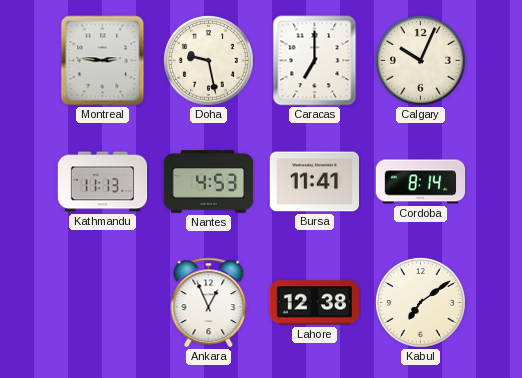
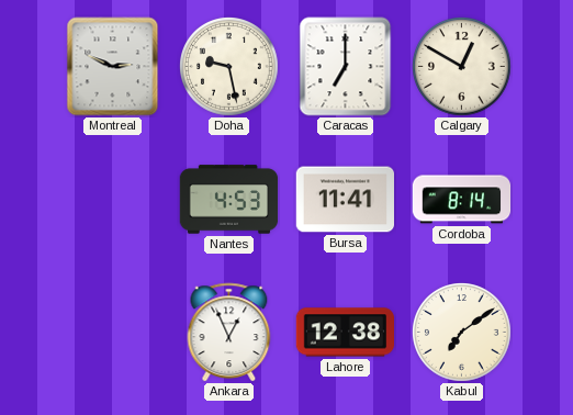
Montreal: 2:46 -> 2:49 (113, 67)
Calgary: 10:04 -> 12:50 (462, 67)
Kathmandu: 11:13 -> none (103, 182)
